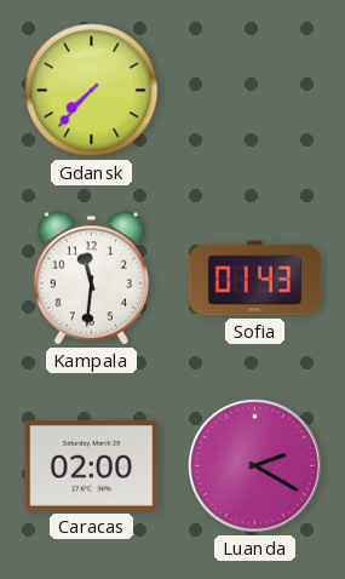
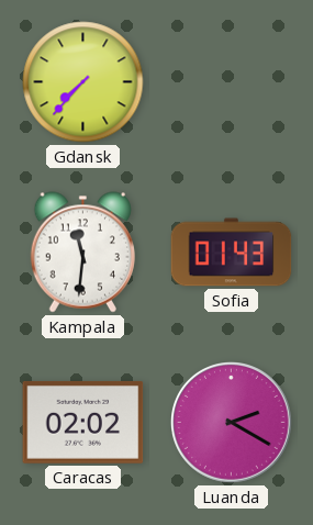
Caracas: 02:00 -> 02:02 (83, 422)
